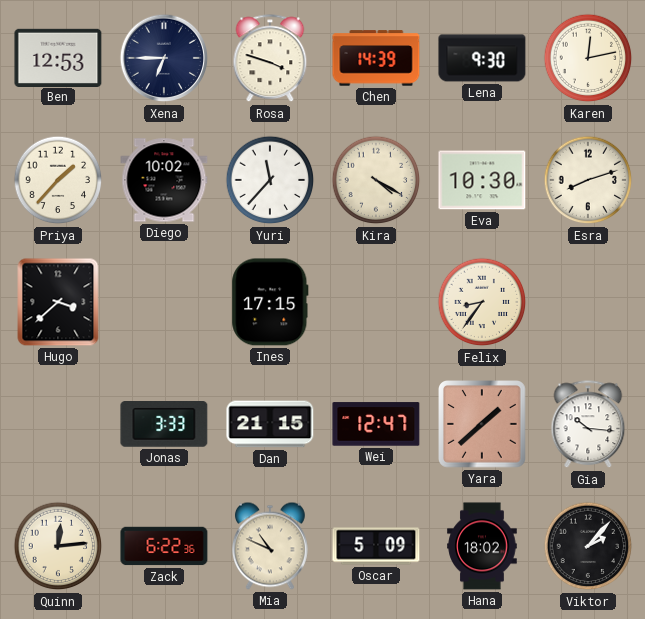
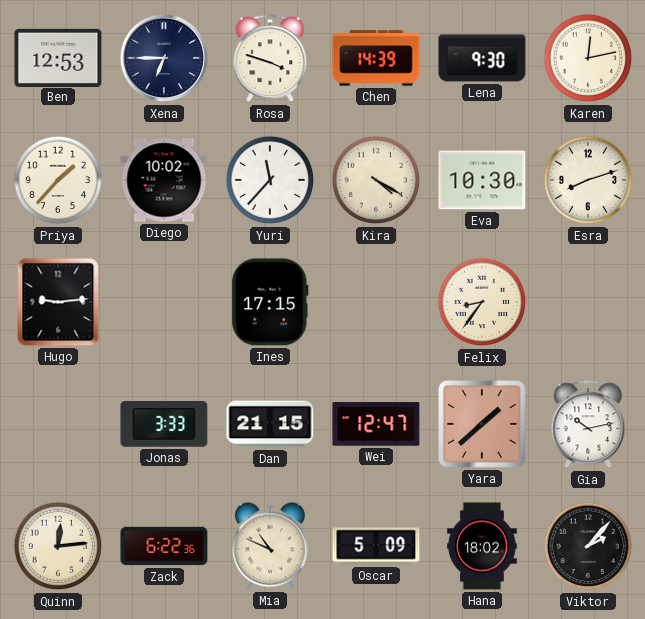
Hugo: 3:38 -> 9:14 (58, 302)
Gia: 10:16 -> 10:13 (588, 425)
